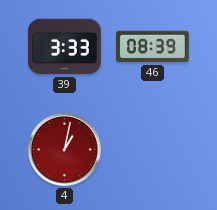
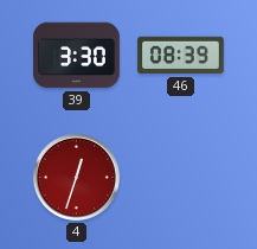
39: 3:33 -> 3:30 (77, 56)
4: 1:02 -> 12:33 (76, 177)
